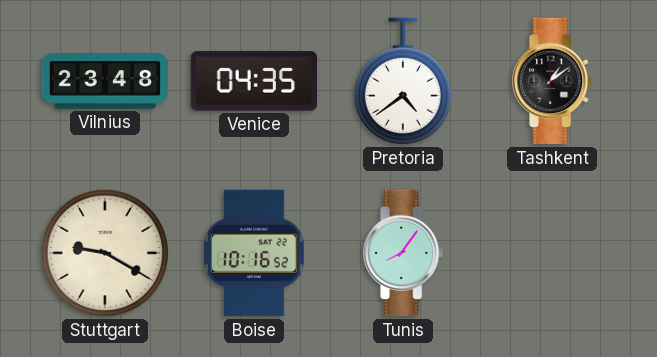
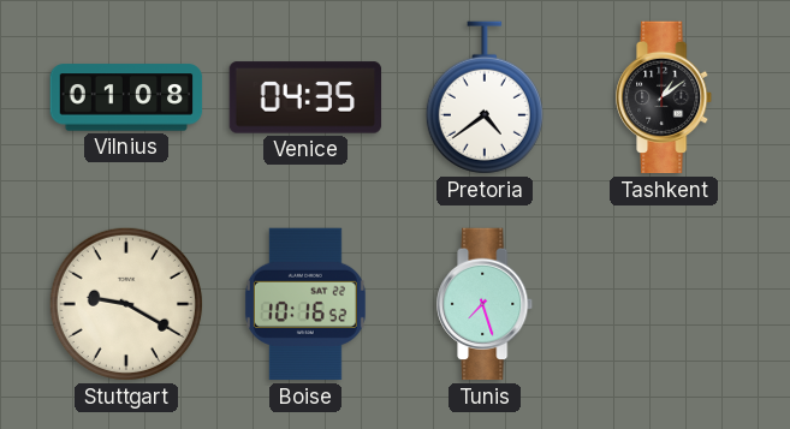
Vilnius: 23:48 -> 01:08 (126, 97)
Tunis: 8:06 -> 7:27 (486, 304)
